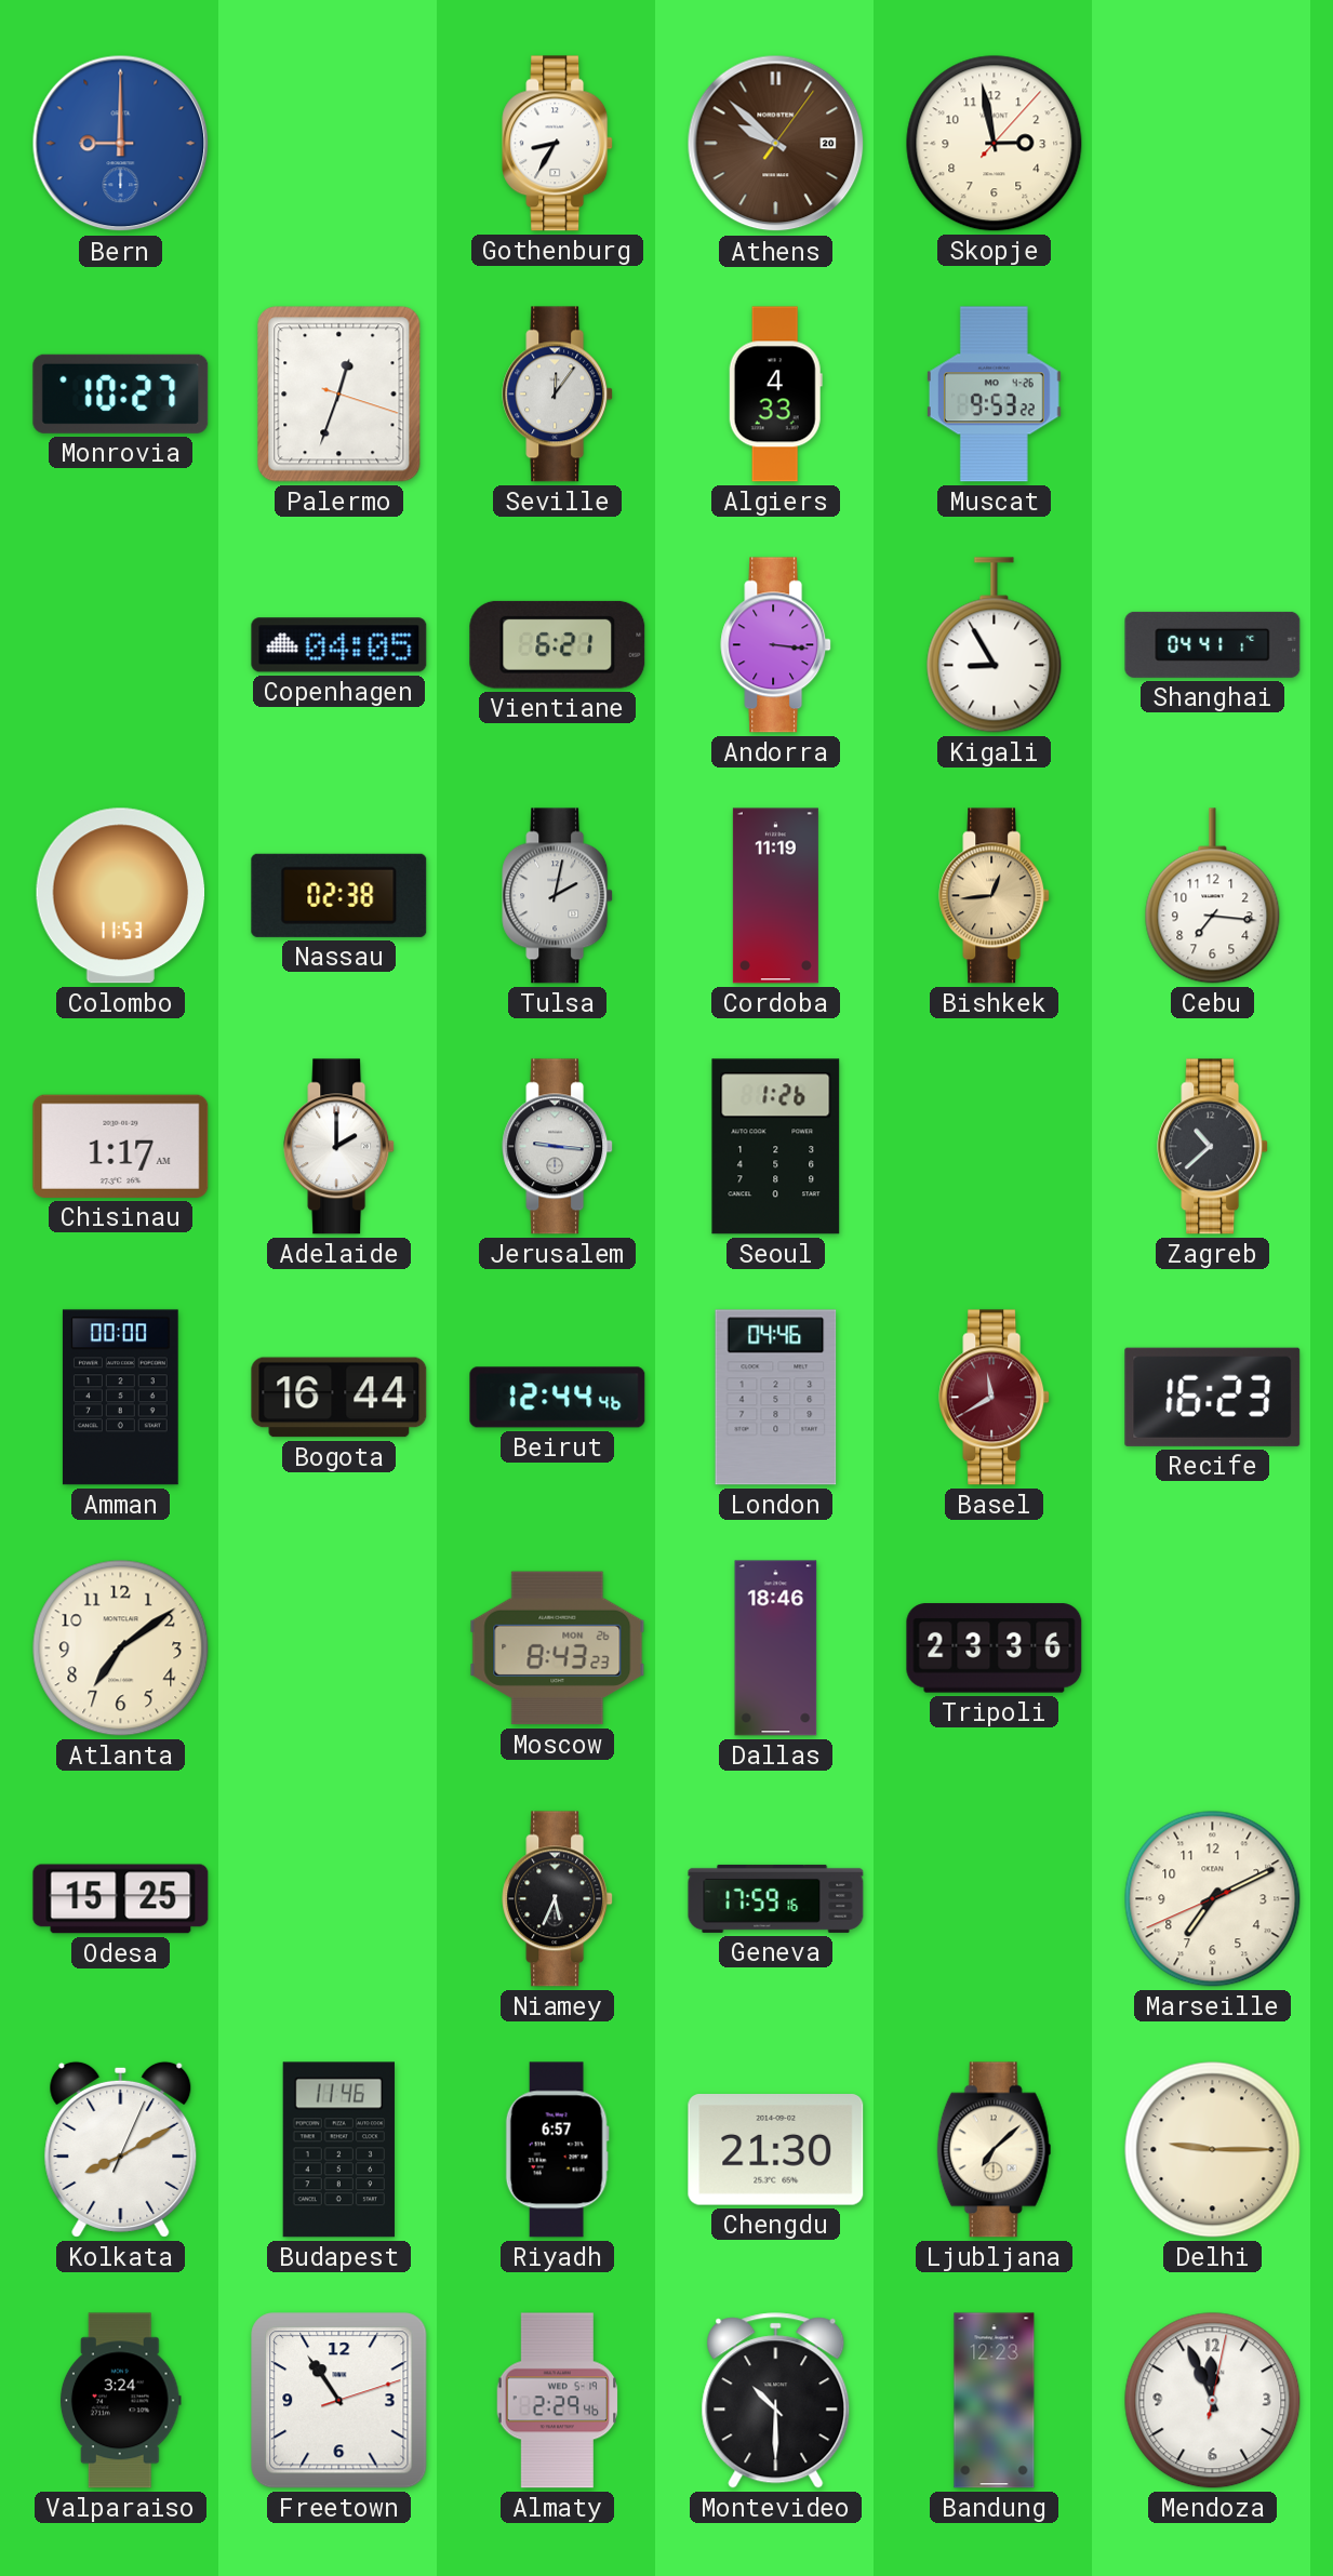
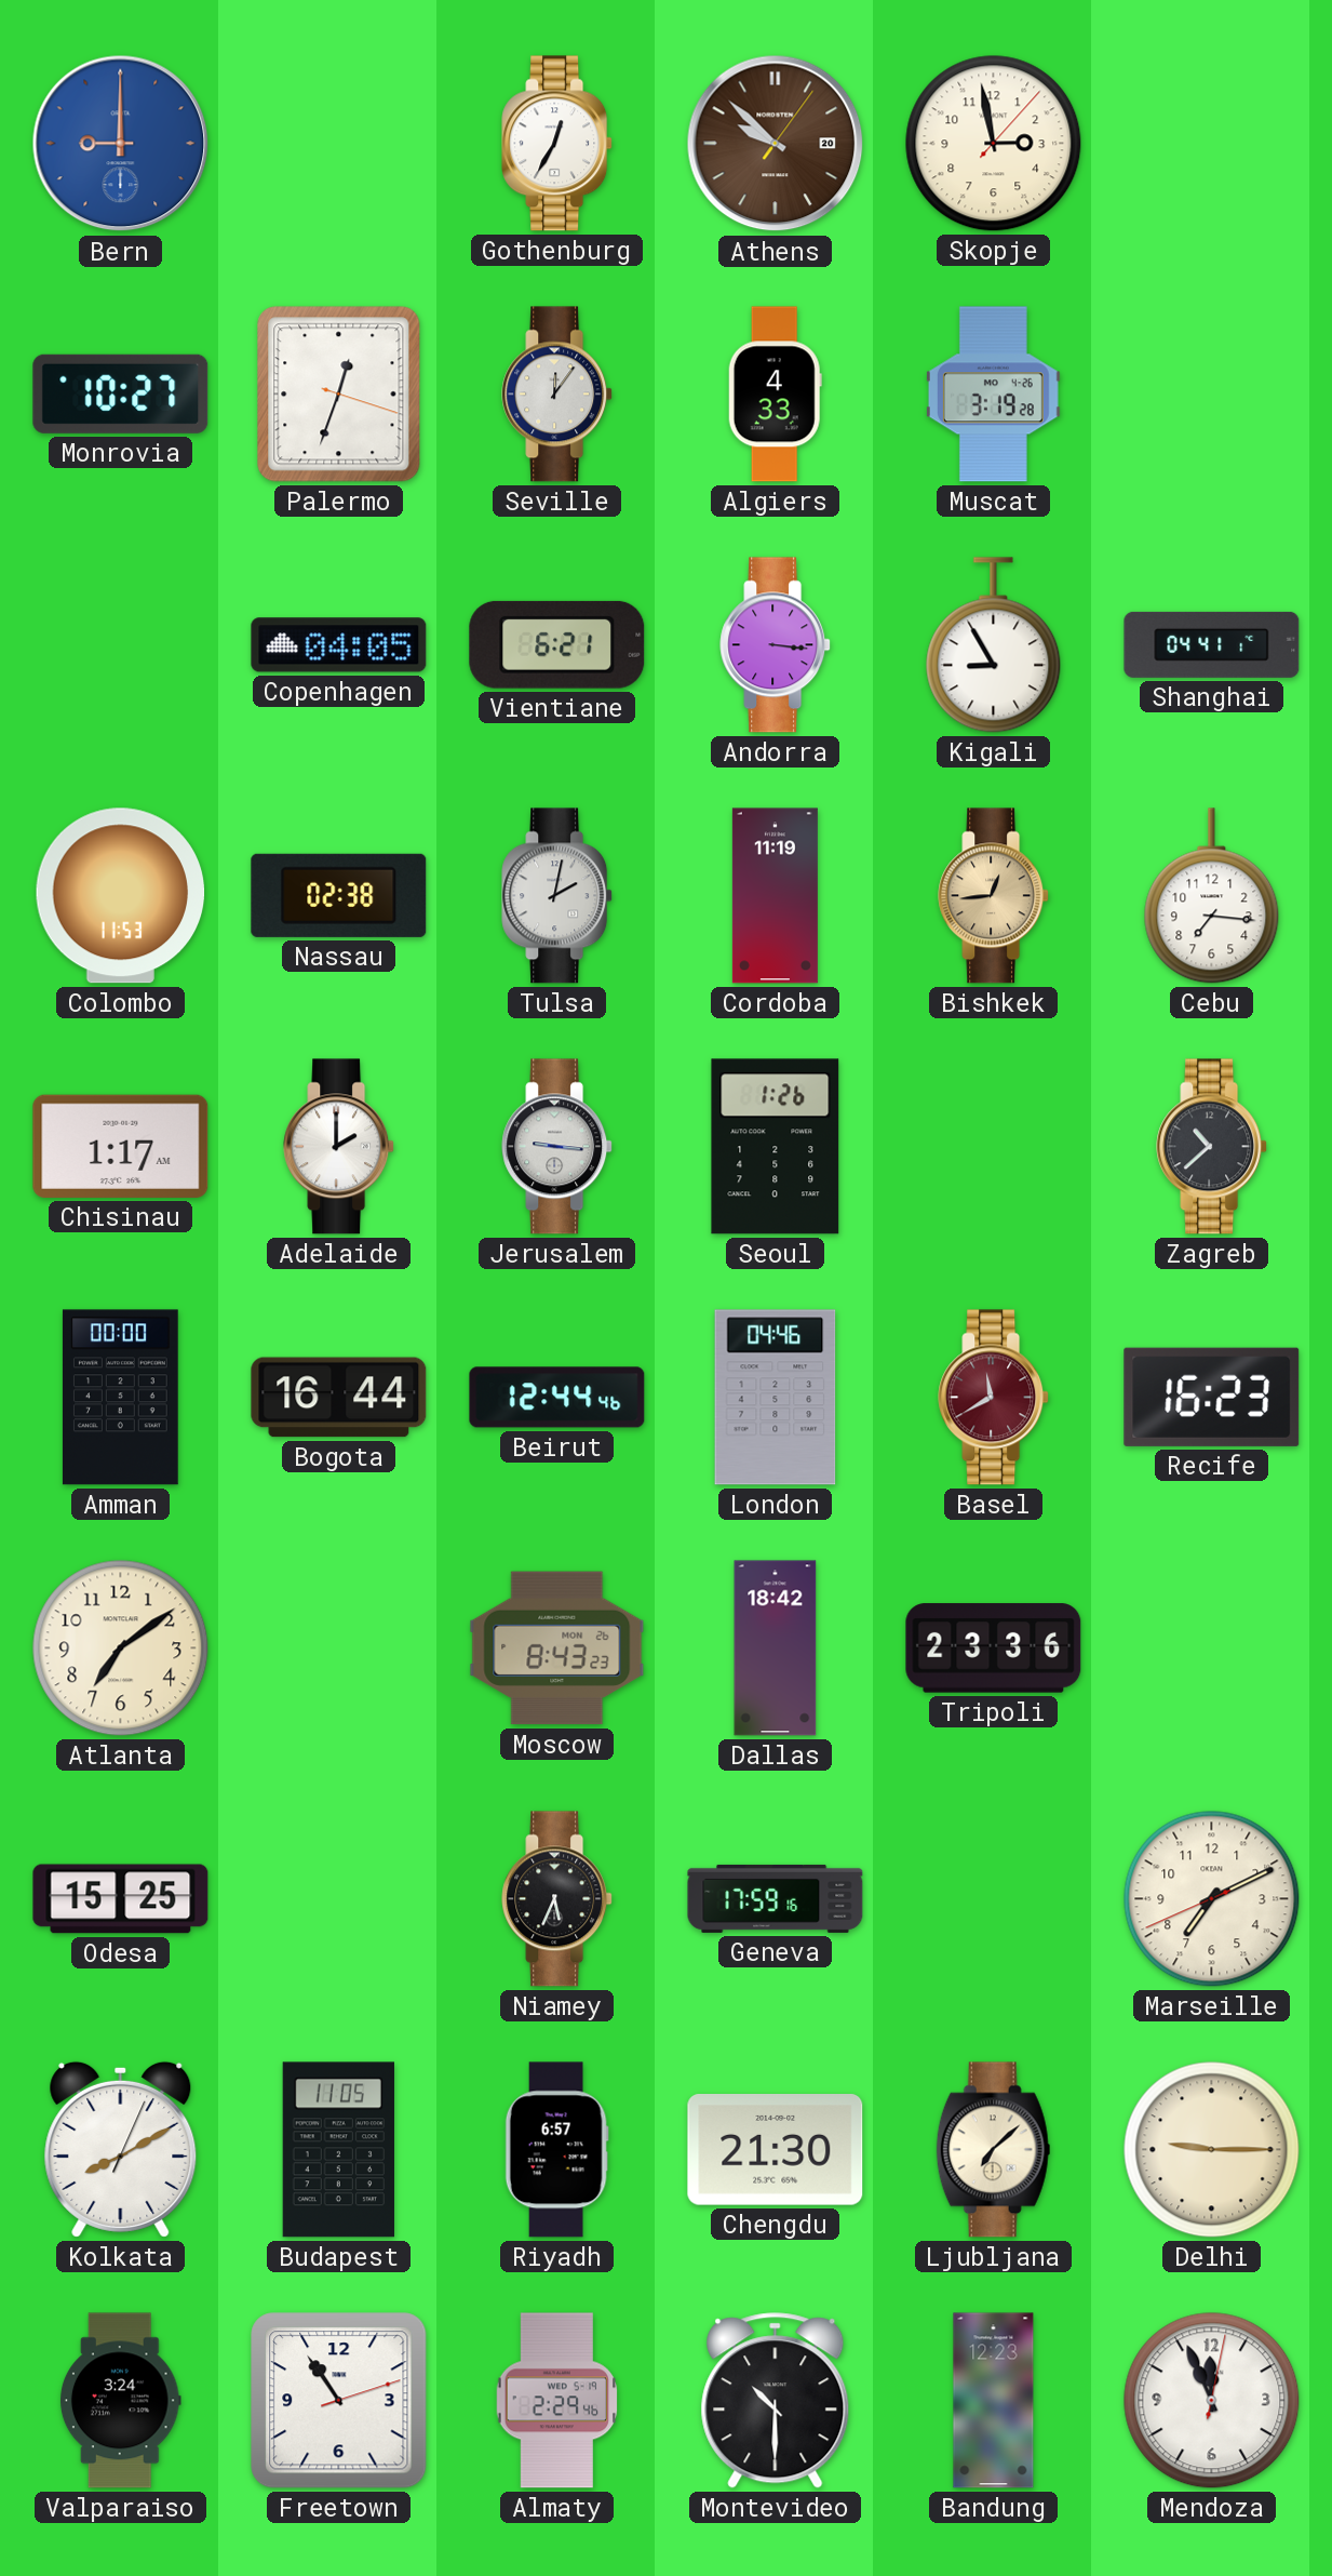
Gothenburg: 8:35 -> 12:35 (557, 144)
Muscat: 9:53 -> 3:19 (993, 395)
Dallas: 18:46 -> 18:42 (776, 1649)
Budapest: 11:46 -> 11:05 (338, 2150)
